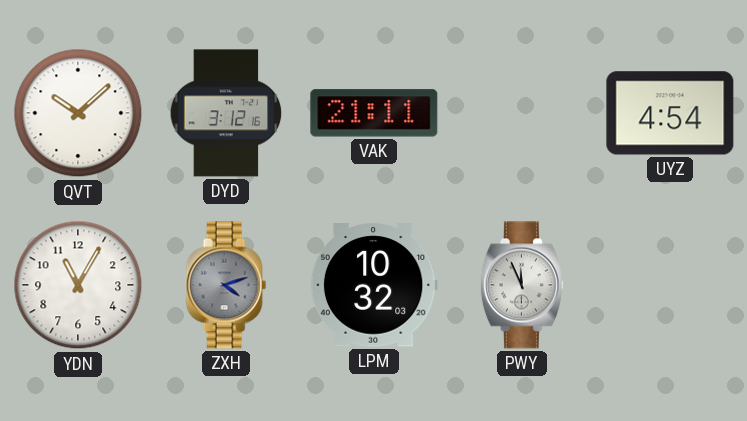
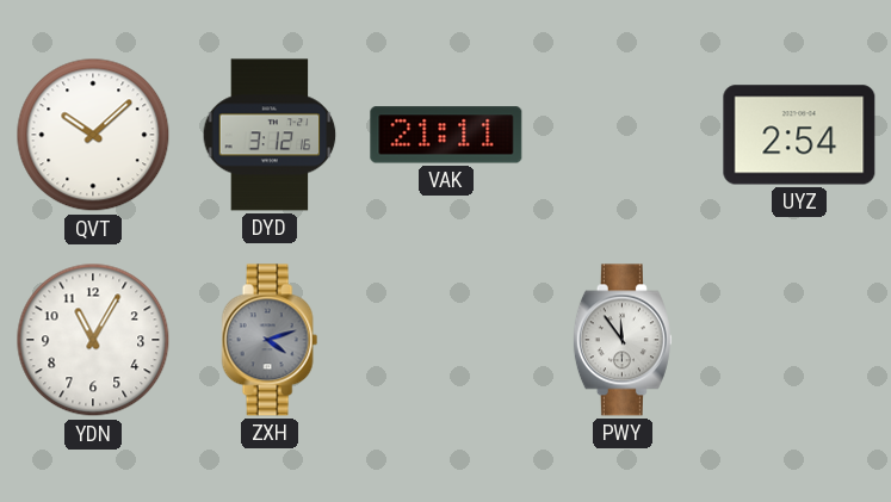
UYZ: 4:54 -> 2:54 (799, 135)
LPM: 10:32 -> none (374, 285)
PWY: 11:56 -> 11:54 (623, 340)
